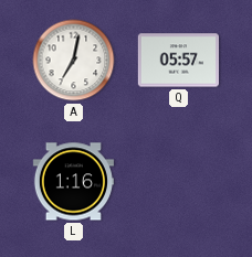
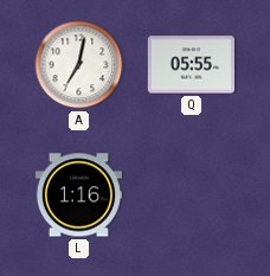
Q: 05:57 -> 05:55 (191, 65)
